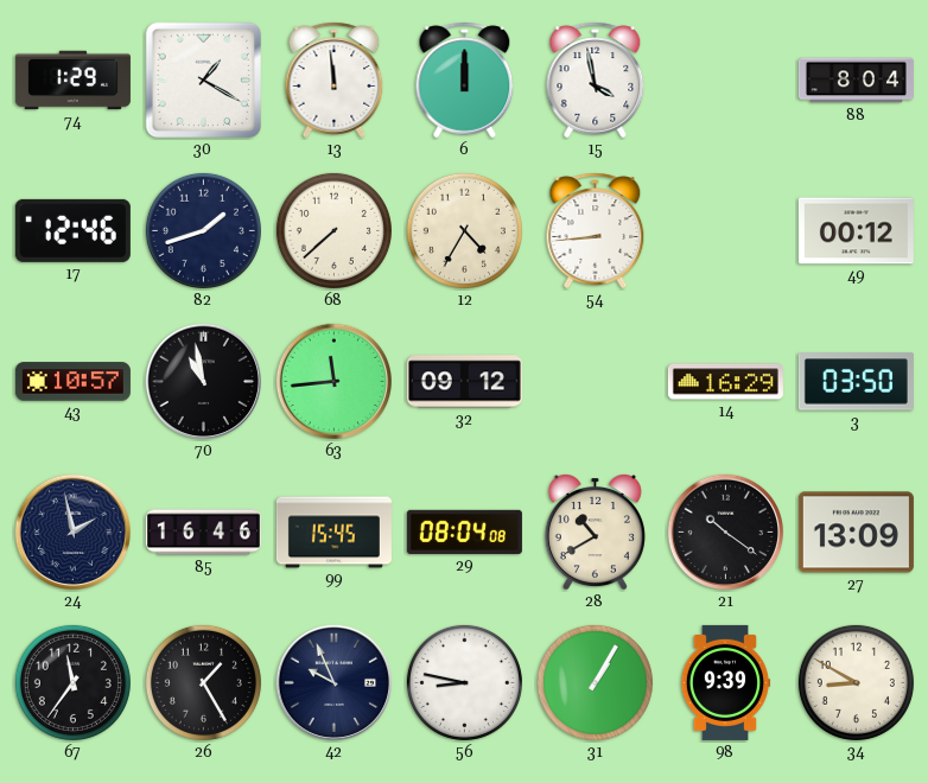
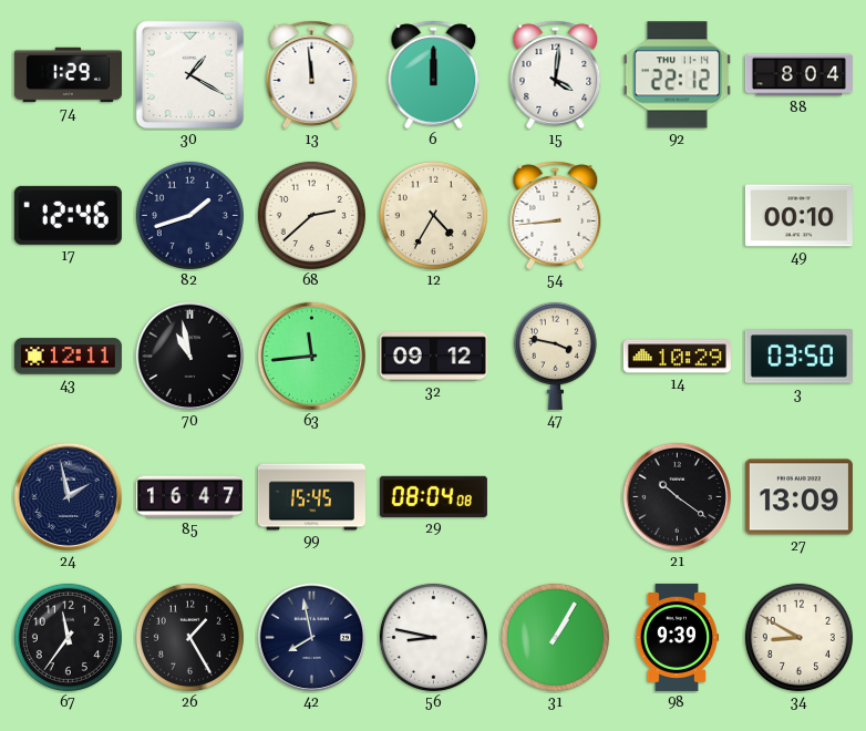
15: 3:58 -> 4:01 (556, 75)
92: none -> 22:12 (677, 75)
68: 7:38 -> 2:38 (311, 215)
49: 00:12 -> 00:10 (798, 216)
43: 10:57 -> 12:11 (68, 357)
47: none -> 3:47 (555, 356)
14: 16:29 -> 10:29 (677, 357)
85: 16:46 -> 16:47 (189, 497)
28: 10:40 -> none (595, 533)
42: 9:56 -> 7:58 (312, 638)
